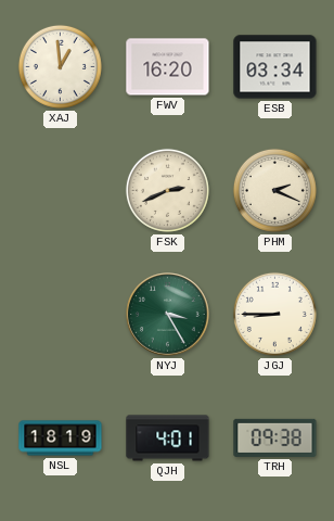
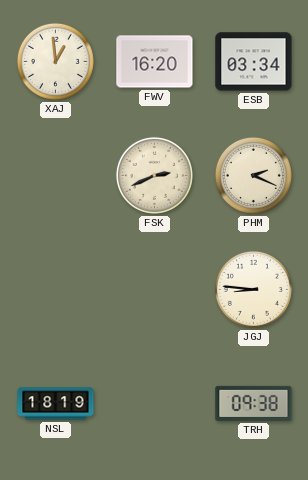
NYJ: 3:25 -> none (168, 315)
JGJ: 8:45 -> 8:46 (253, 289)
QJH: 4:01 -> none (168, 439)
